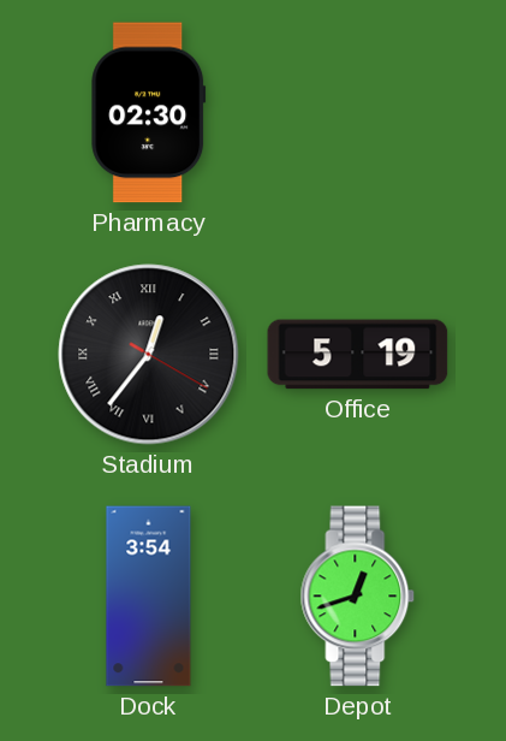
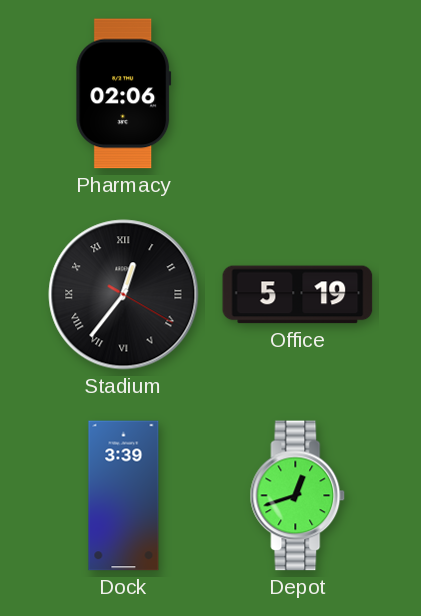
Pharmacy: 02:30 -> 02:06 (124, 94)
Dock: 3:54 -> 3:39 (124, 496)
